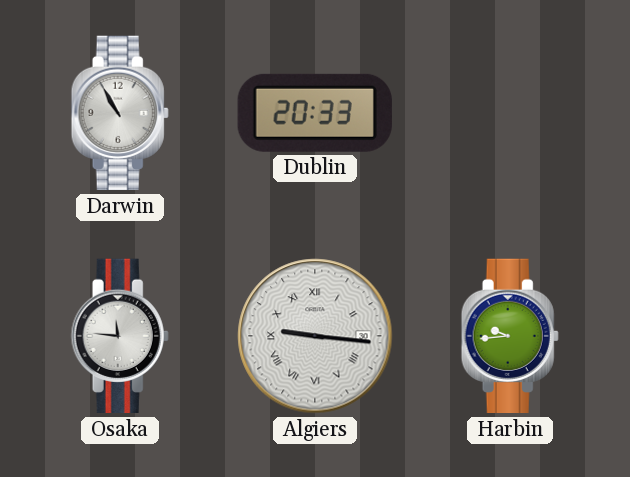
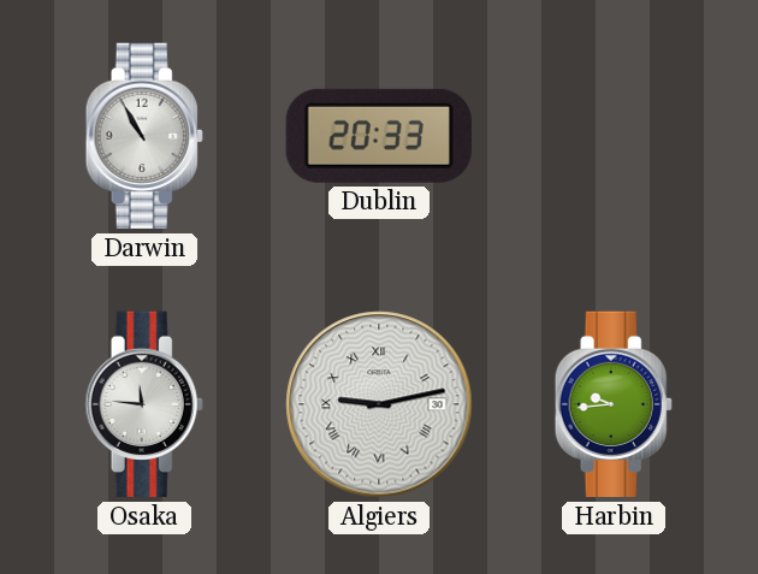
Algiers: 9:16 -> 9:13 (379, 404)
